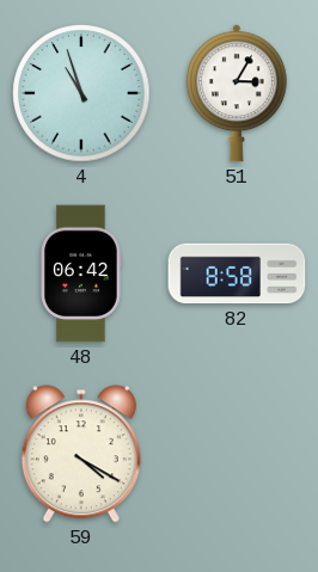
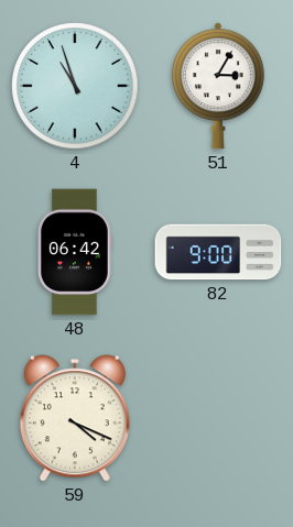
82: 8:58 -> 9:00 (218, 252)
59: 4:20 -> 4:19 (75, 418)
